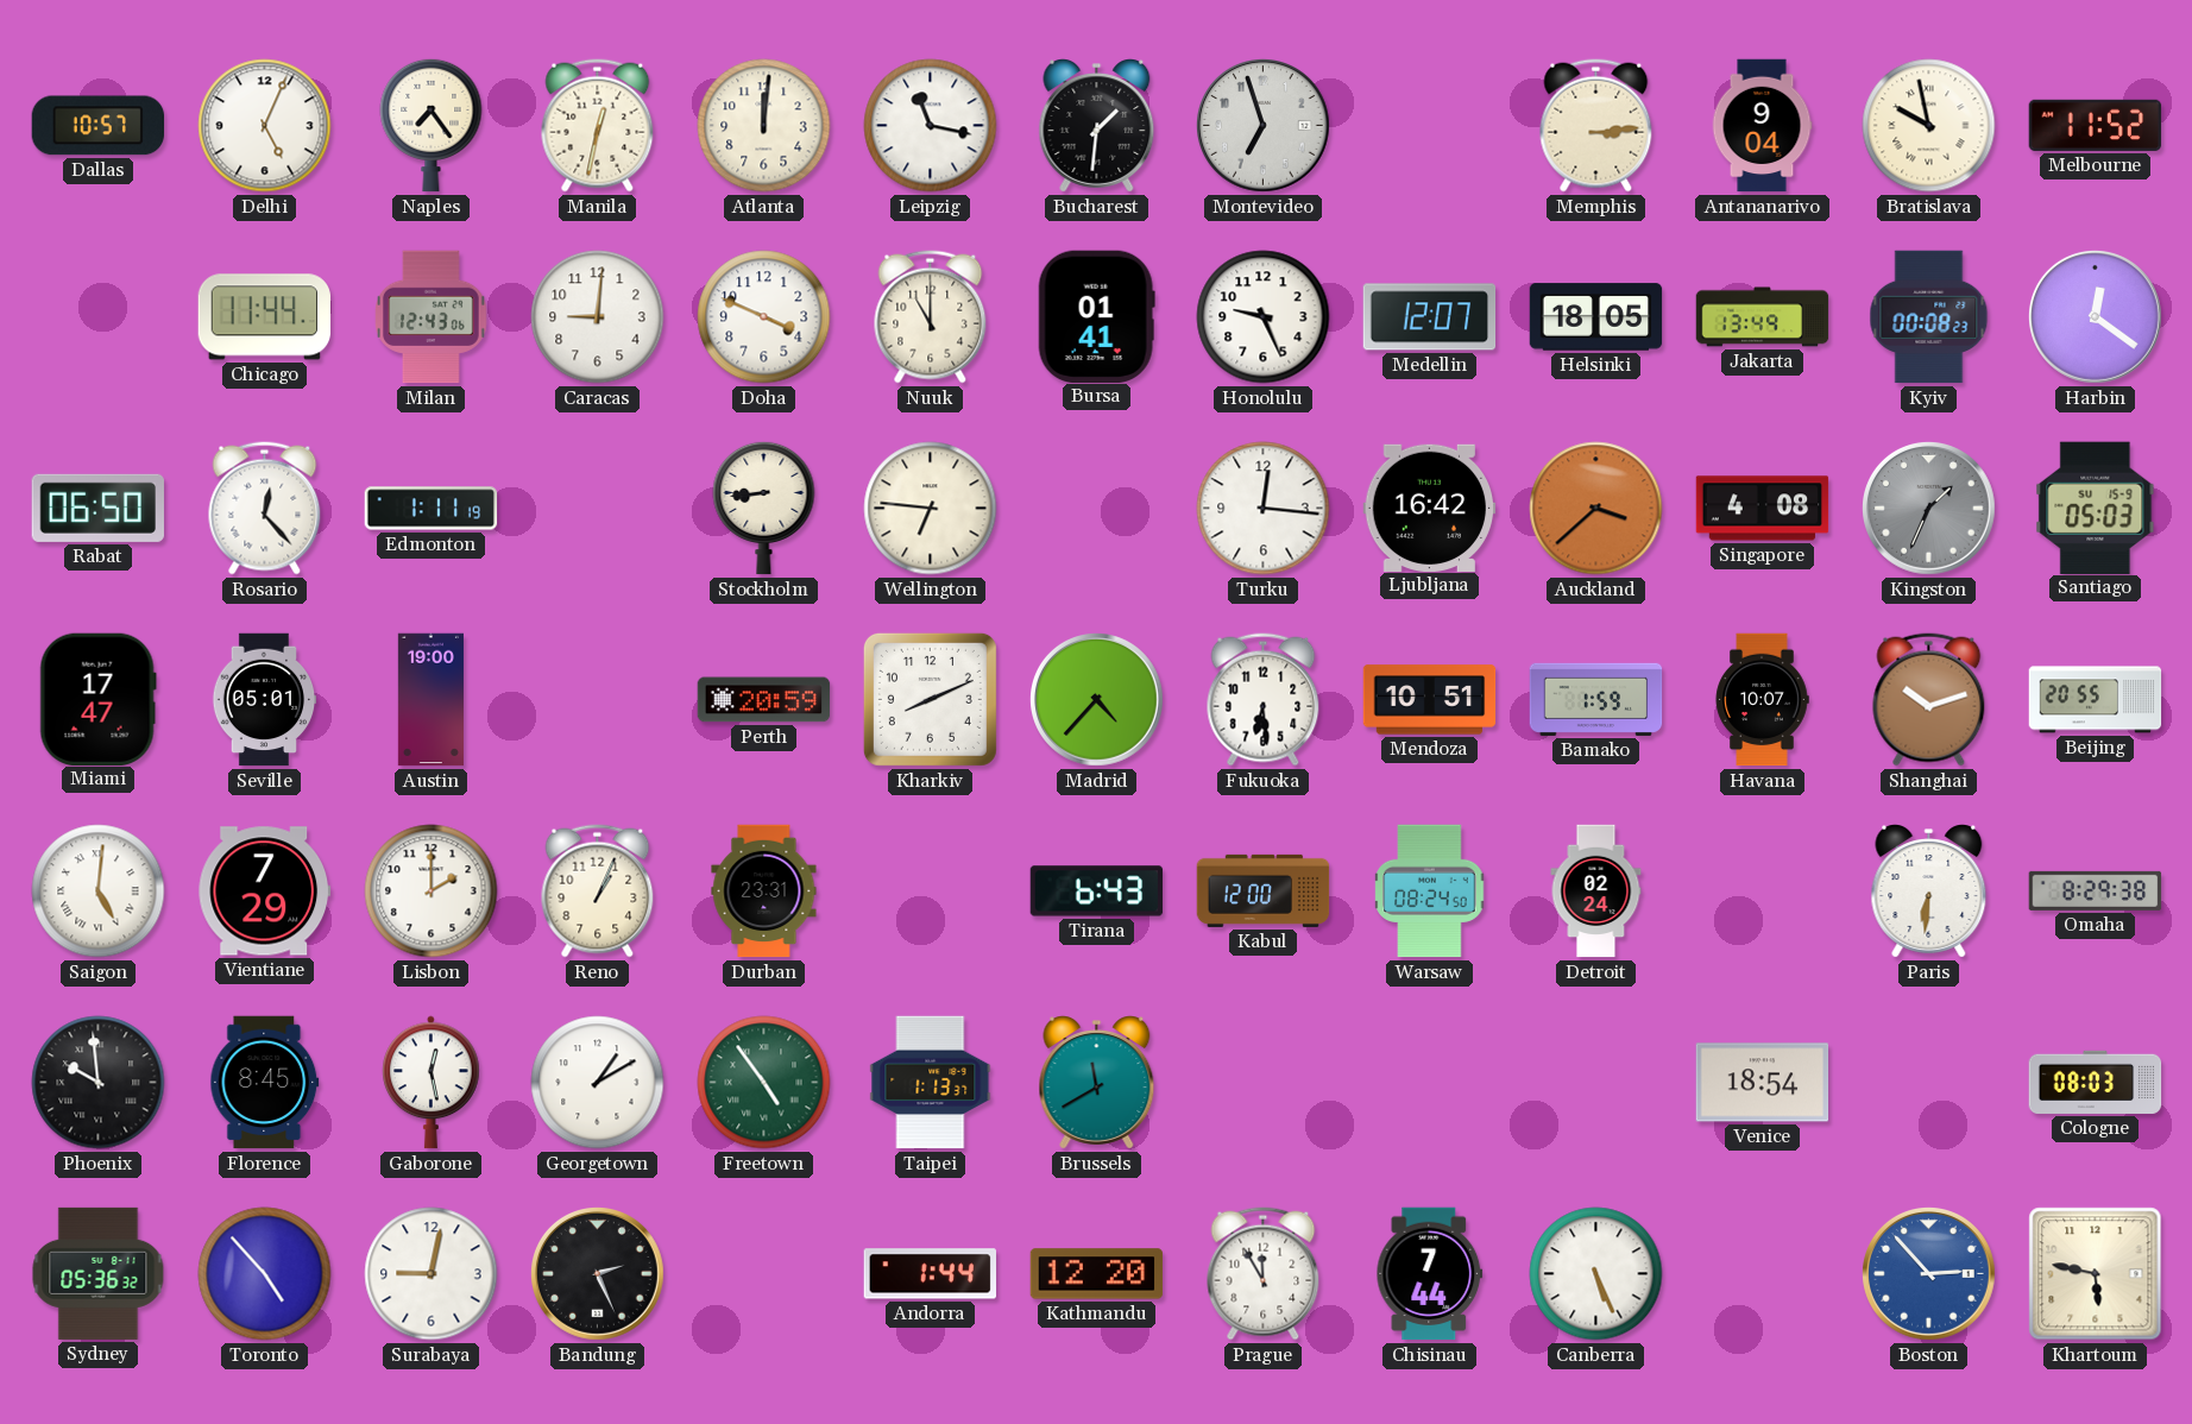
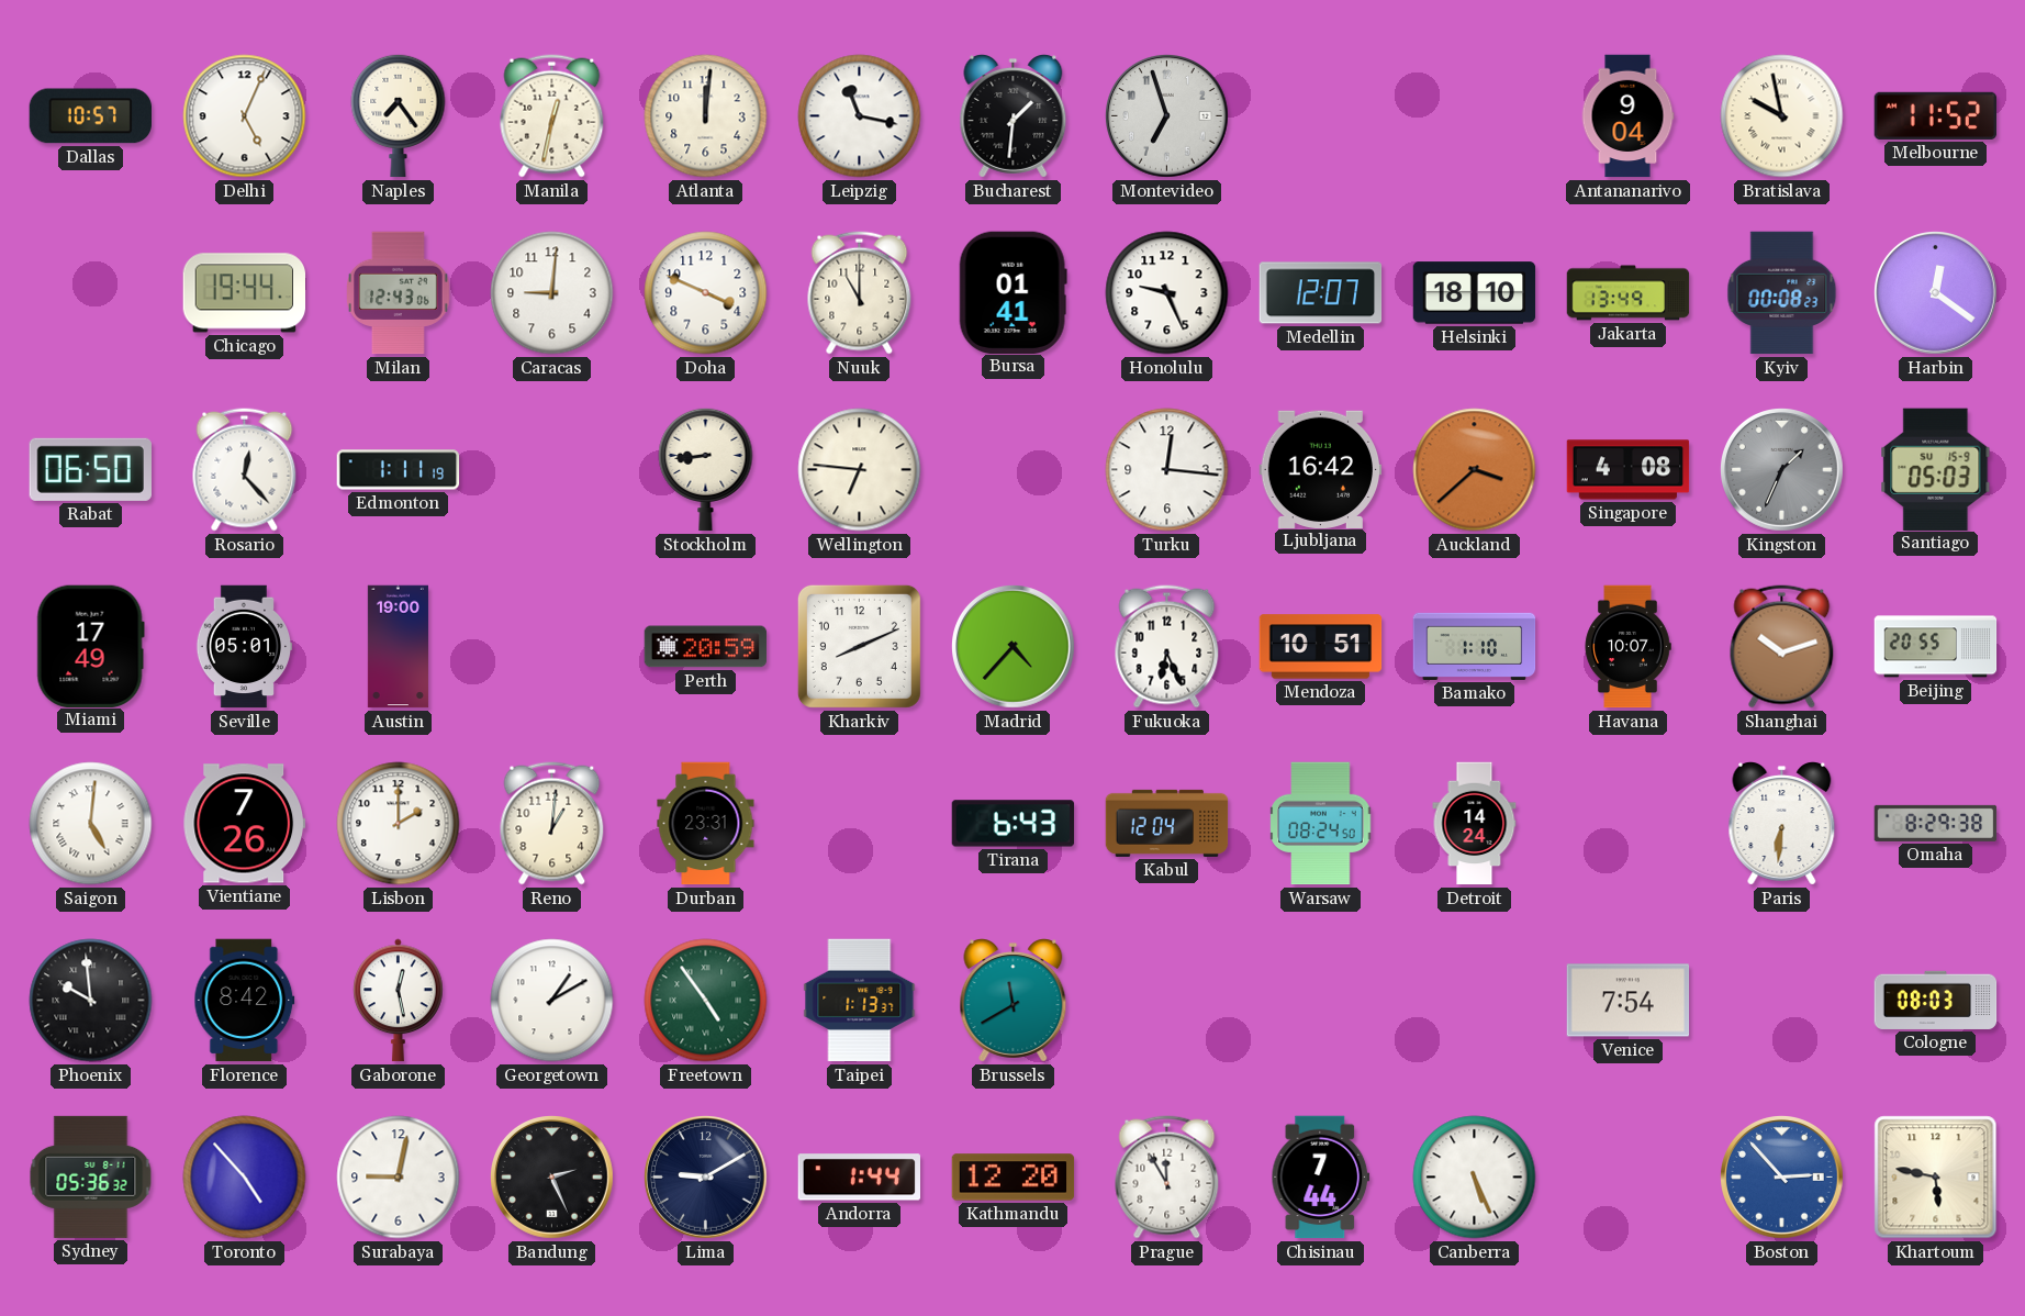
Memphis: 3:14 -> none (1596, 126)
Chicago: 11:44 -> 19:44 (244, 293)
Helsinki: 18:05 -> 18:10 (1475, 293)
Miami: 17:47 -> 17:49 (90, 646)
Fukuoka: 6:29 -> 6:26 (1167, 647)
Bamako: 1:59 -> 1:10 (1475, 646)
Vientiane: 7:29 -> 7:26 (245, 824)
Reno: 1:04 -> 1:01 (552, 824)
Kabul: 12:00 -> 12:04 (1167, 823)
Detroit: 02:24 -> 14:24 (1475, 824)
Florence: 8:45 -> 8:42 (245, 1001)
Venice: 18:54 -> 7:54 (1629, 1001)
Lima: none -> 9:10 (706, 1178)
